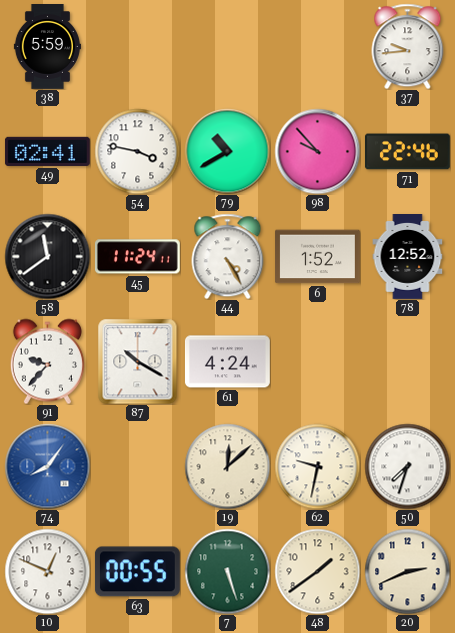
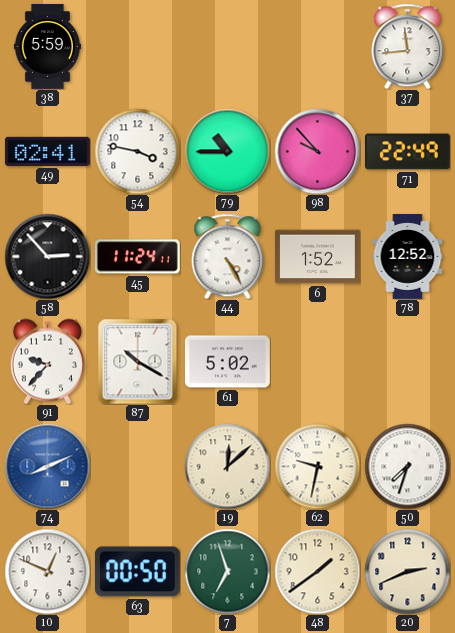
37: 9:44 -> 11:44 (408, 46)
79: 10:40 -> 10:45 (227, 151)
71: 22:46 -> 22:49 (407, 152)
58: 11:39 -> 2:53 (47, 256)
61: 4:24 -> 5:02 (227, 362)
74: 8:06 -> 8:11 (47, 466)
63: 00:55 -> 00:50 (137, 572)
7: 5:27 -> 6:57 (227, 571)
